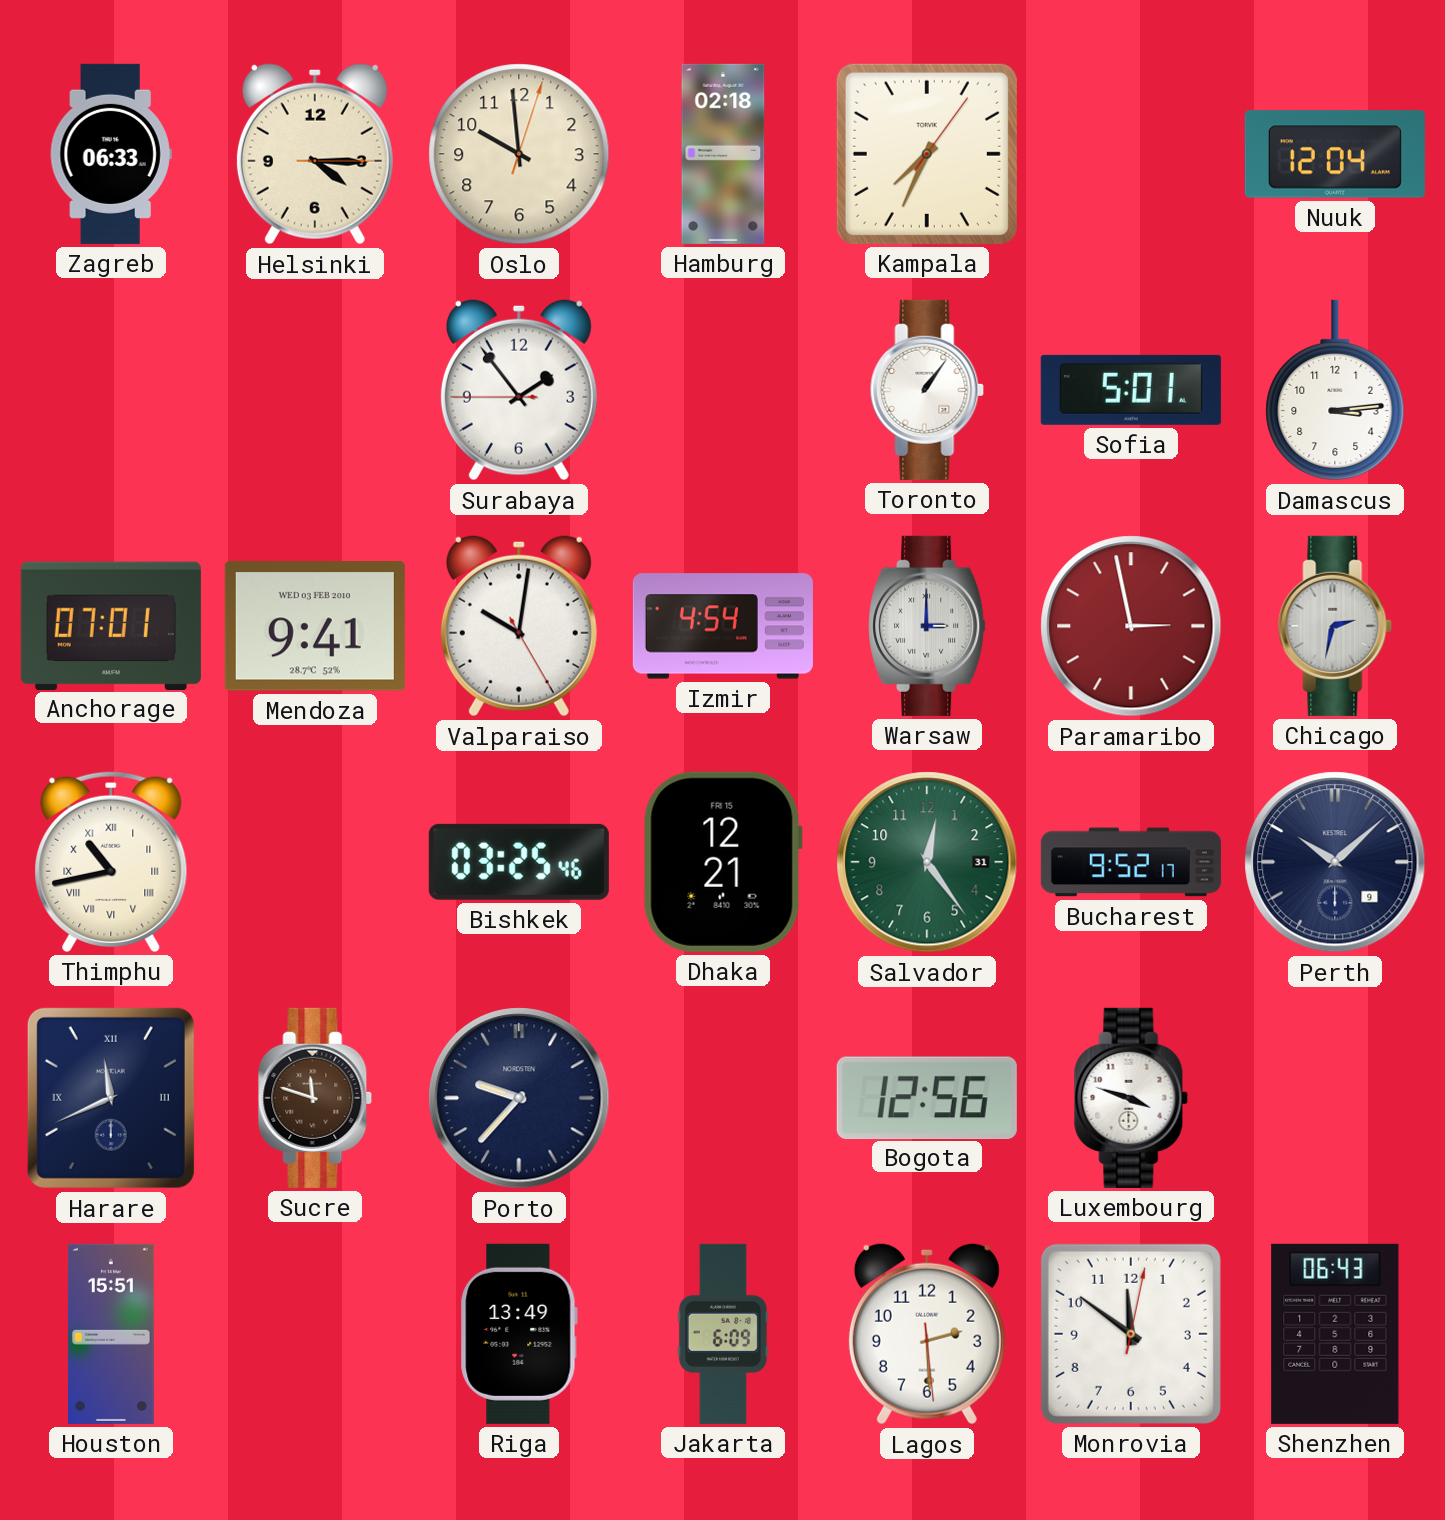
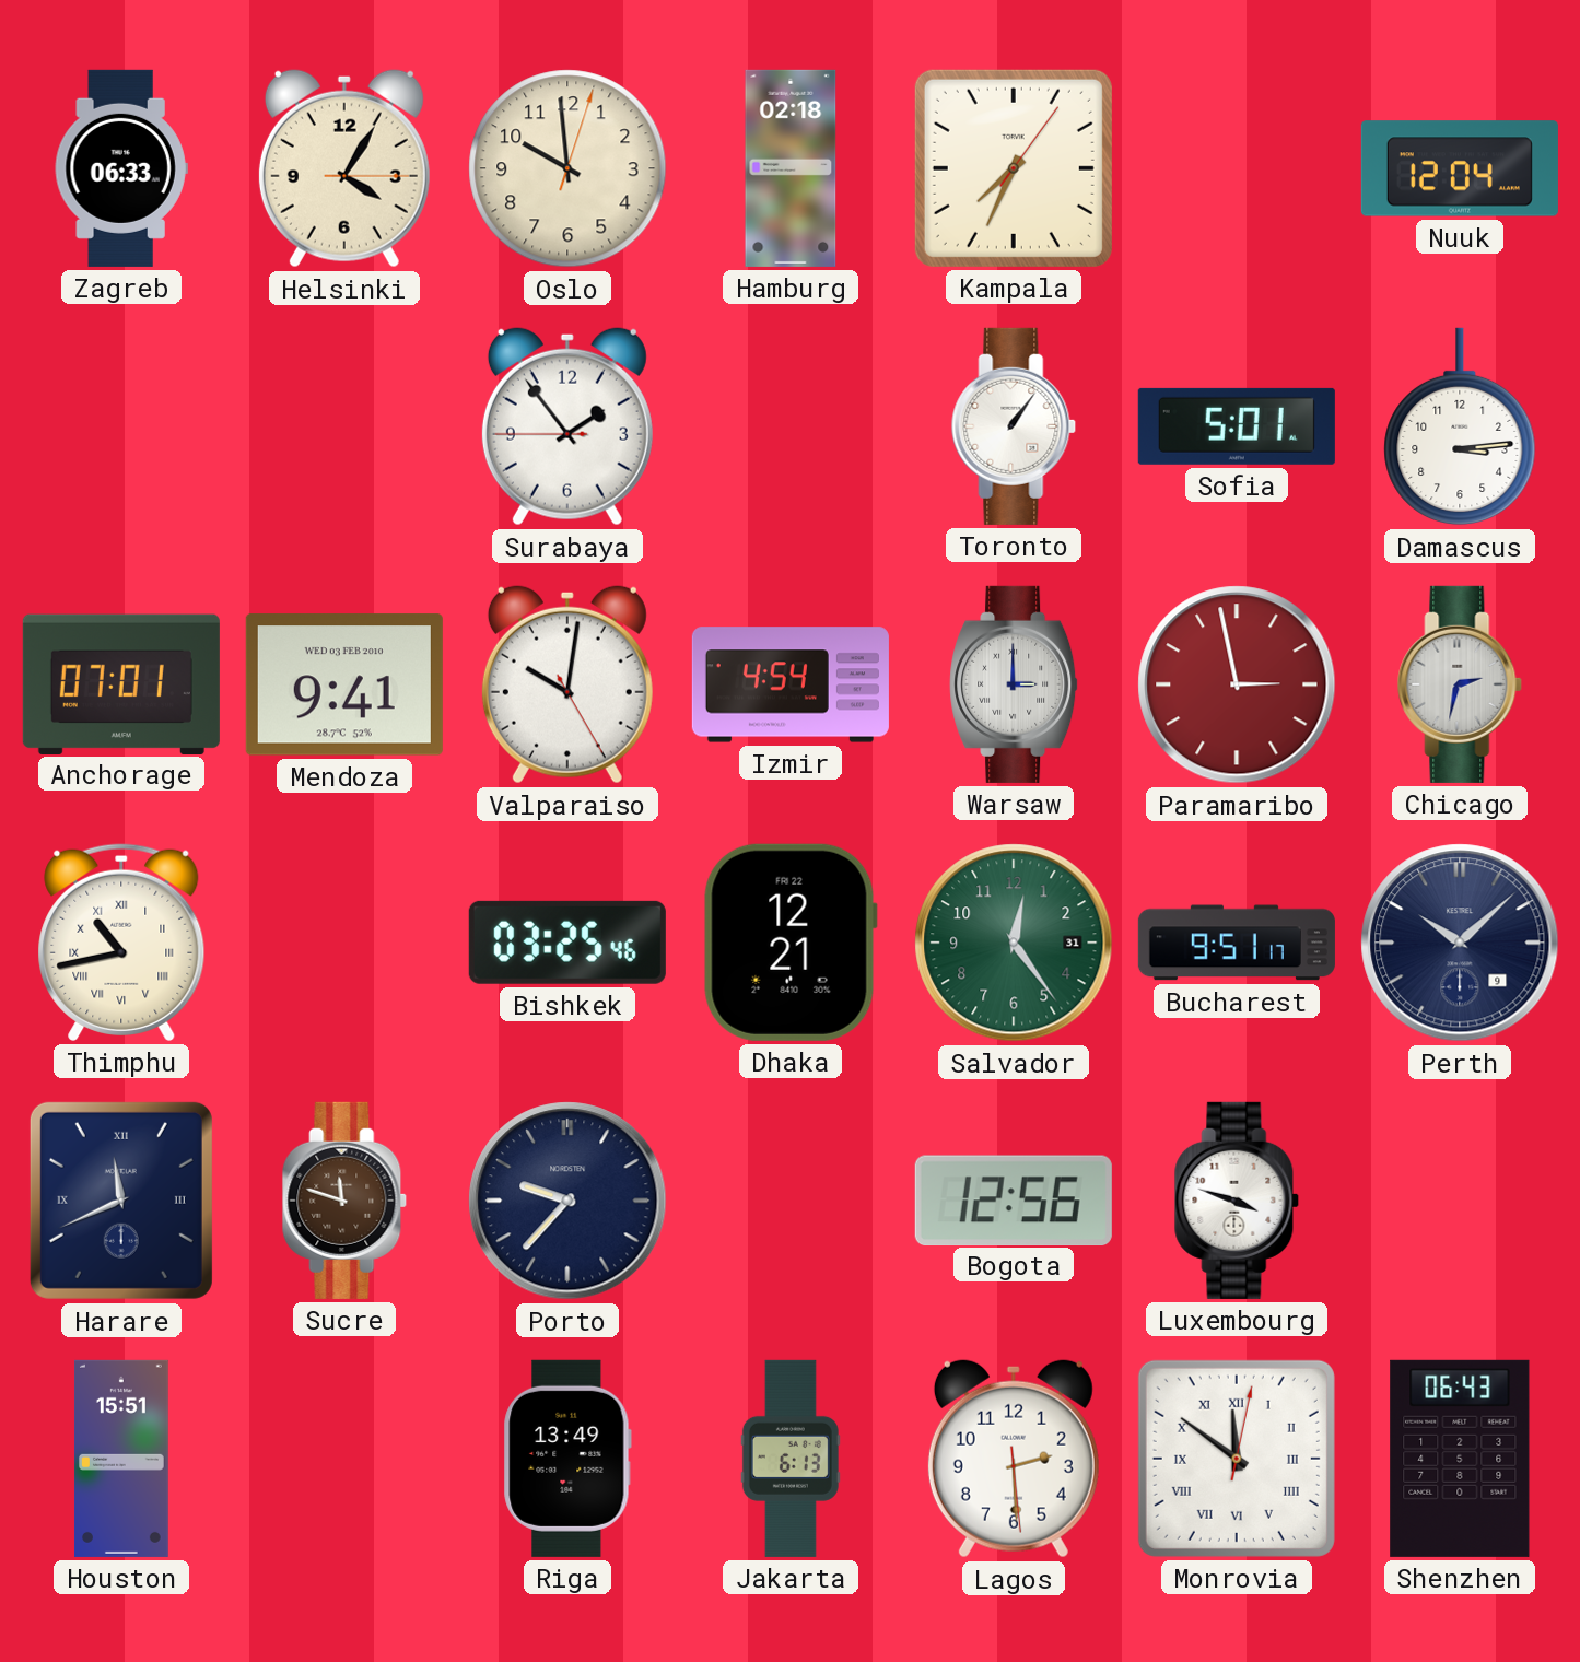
Helsinki: 4:15 -> 4:05 (344, 168)
Dhaka date: FRI 15 -> FRI 22 (791, 943)
Bucharest: 9:52 -> 9:51 (1237, 943)
Jakarta: 6:09 -> 6:13 (791, 1459)
Monrovia numerals: Arabic -> Roman (1237, 1459)
